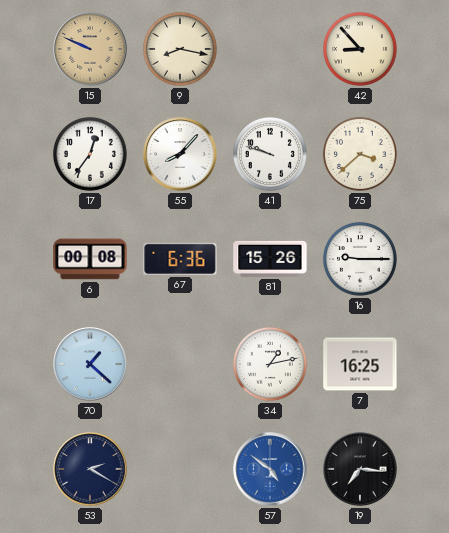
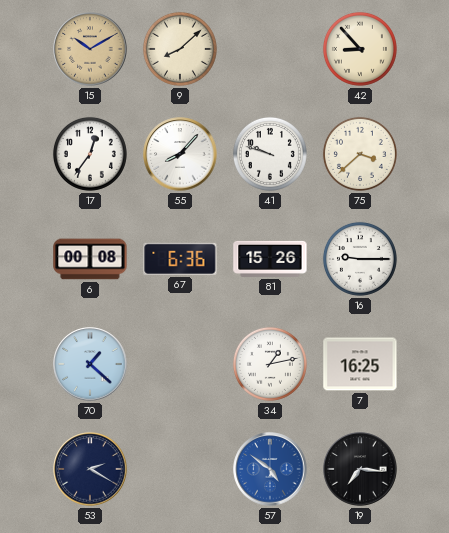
15: 9:49 -> 10:10 (90, 49)
9: 8:17 -> 8:08 (180, 49)
